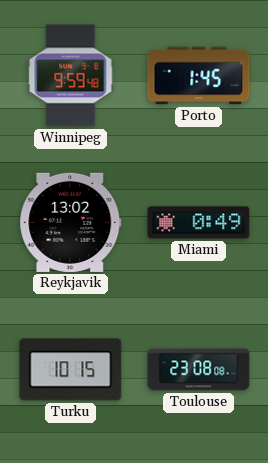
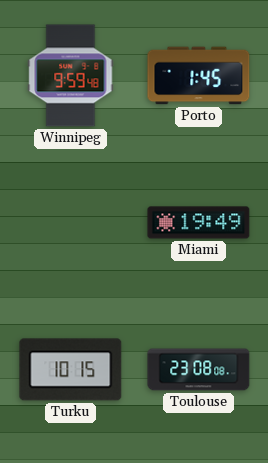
Reykjavik: 13:02 -> none (71, 222)
Miami: 0:49 -> 19:49 (199, 223)
